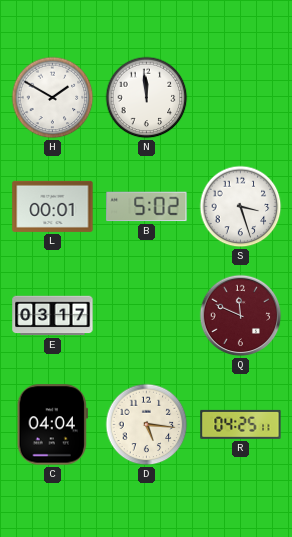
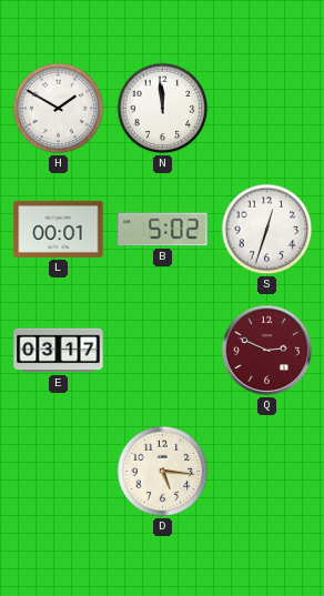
S: 3:27 -> 12:33 (267, 230)
Q: 11:49 -> 2:49 (267, 351)
C: 04:04 -> none (52, 425)
R: 04:25 -> none (241, 424)
